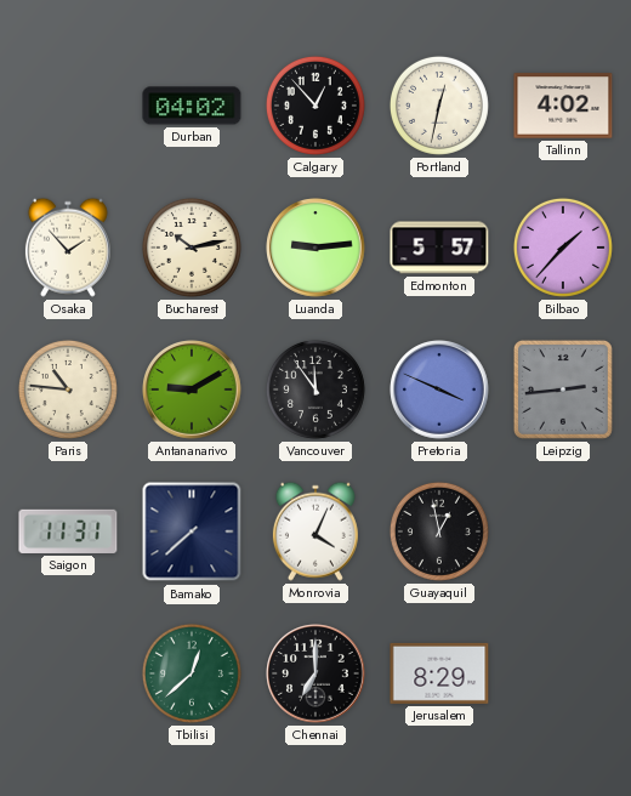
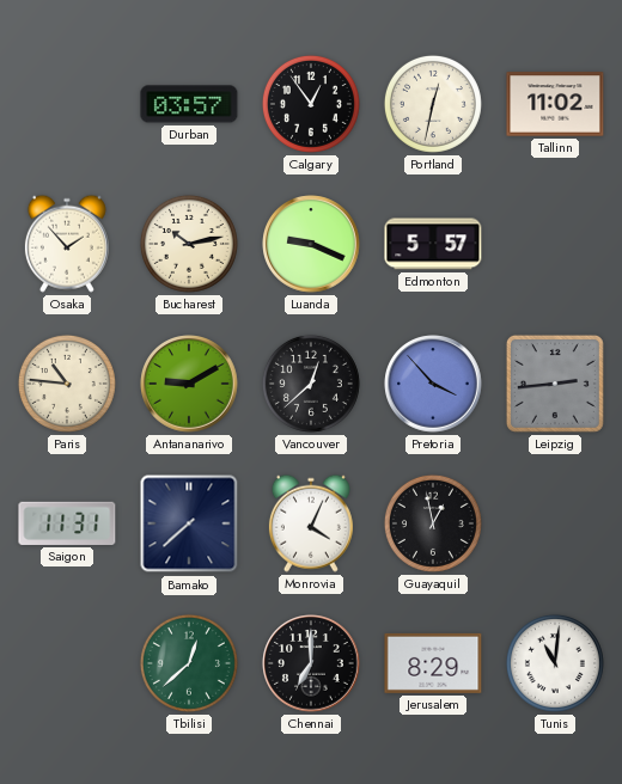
Durban: 04:02 -> 03:57 (189, 104)
Calgary: 12:53 -> 12:54 (311, 104)
Tallinn: 4:02 -> 11:02 (555, 104)
Luanda: 9:14 -> 9:19 (311, 244)
Bilbao: 1:37 -> none (563, 248)
Vancouver: 11:54 -> 12:38 (311, 384)
Pretoria: 3:49 -> 3:53 (433, 384)
Tunis: none -> 11:01 (555, 663)
